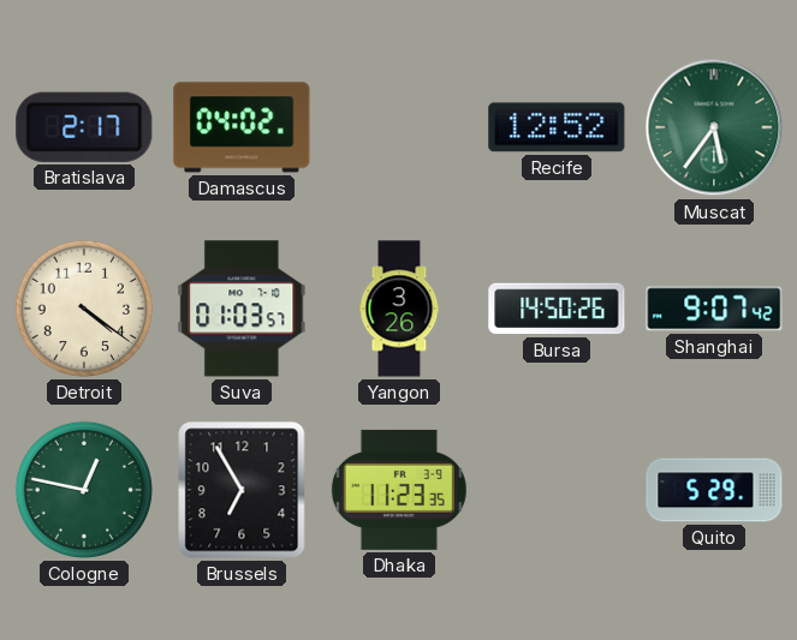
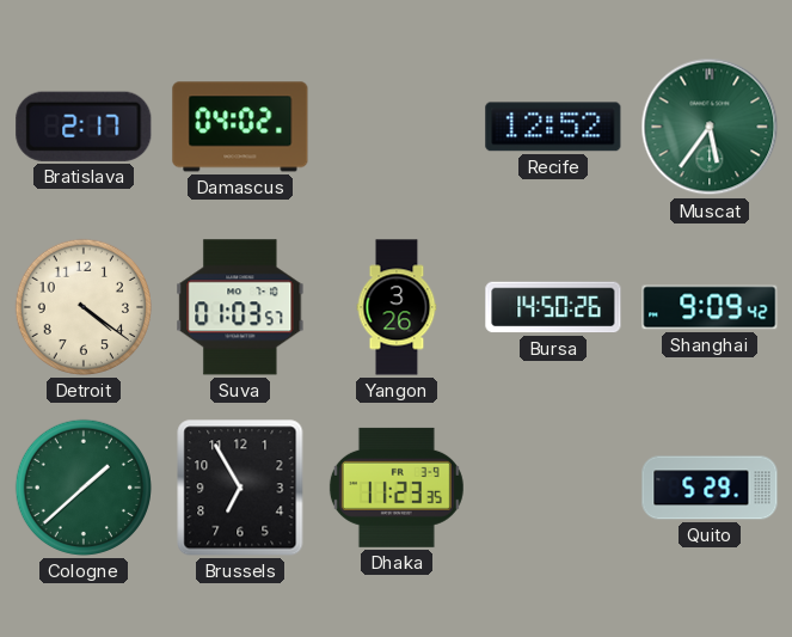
Shanghai: 9:07 -> 9:09 (710, 307)
Cologne: 12:47 -> 1:38 (84, 488)
